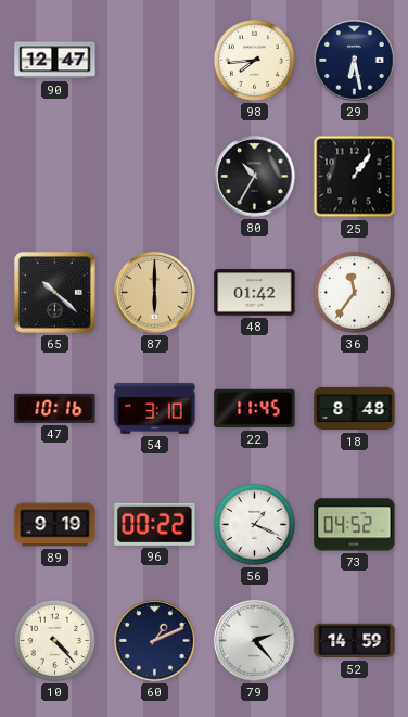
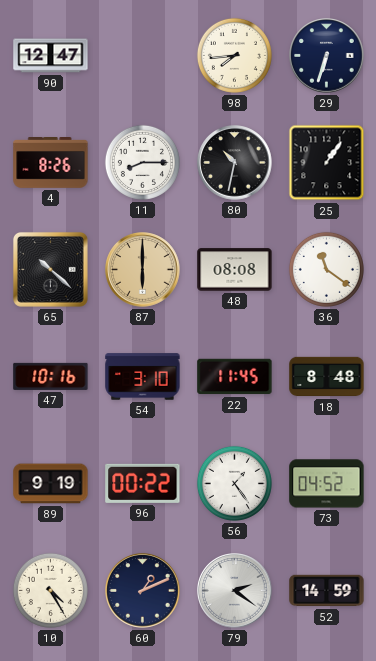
29: 6:28 -> 6:33 (327, 56)
4: none -> 8:26 (51, 163)
11: none -> 8:15 (142, 162)
80: 10:35 -> 10:32 (235, 163)
48: 01:42 -> 08:08 (235, 270)
36: 11:36 -> 11:21 (326, 269)
56: 1:19 -> 1:24 (234, 483)
10: 4:23 -> 4:25 (50, 590)
79: 2:23 -> 2:21 (235, 591)
